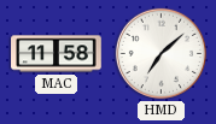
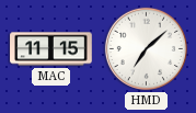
MAC: 11:58 -> 11:15 (51, 49)
